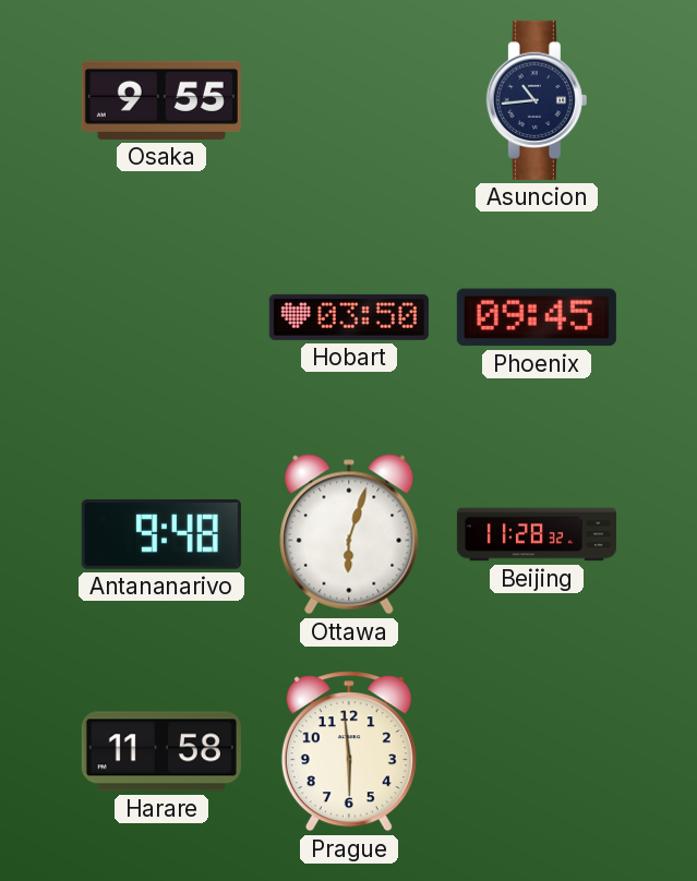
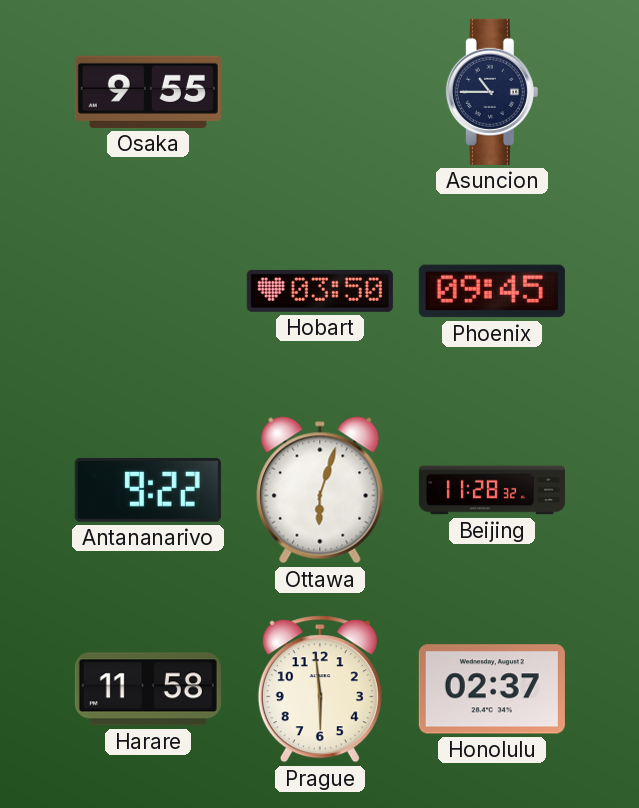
Asuncion: 10:44 -> 10:45 (492, 92)
Antananarivo: 9:48 -> 9:22 (148, 490)
Honolulu: none -> 02:37 (492, 689)
